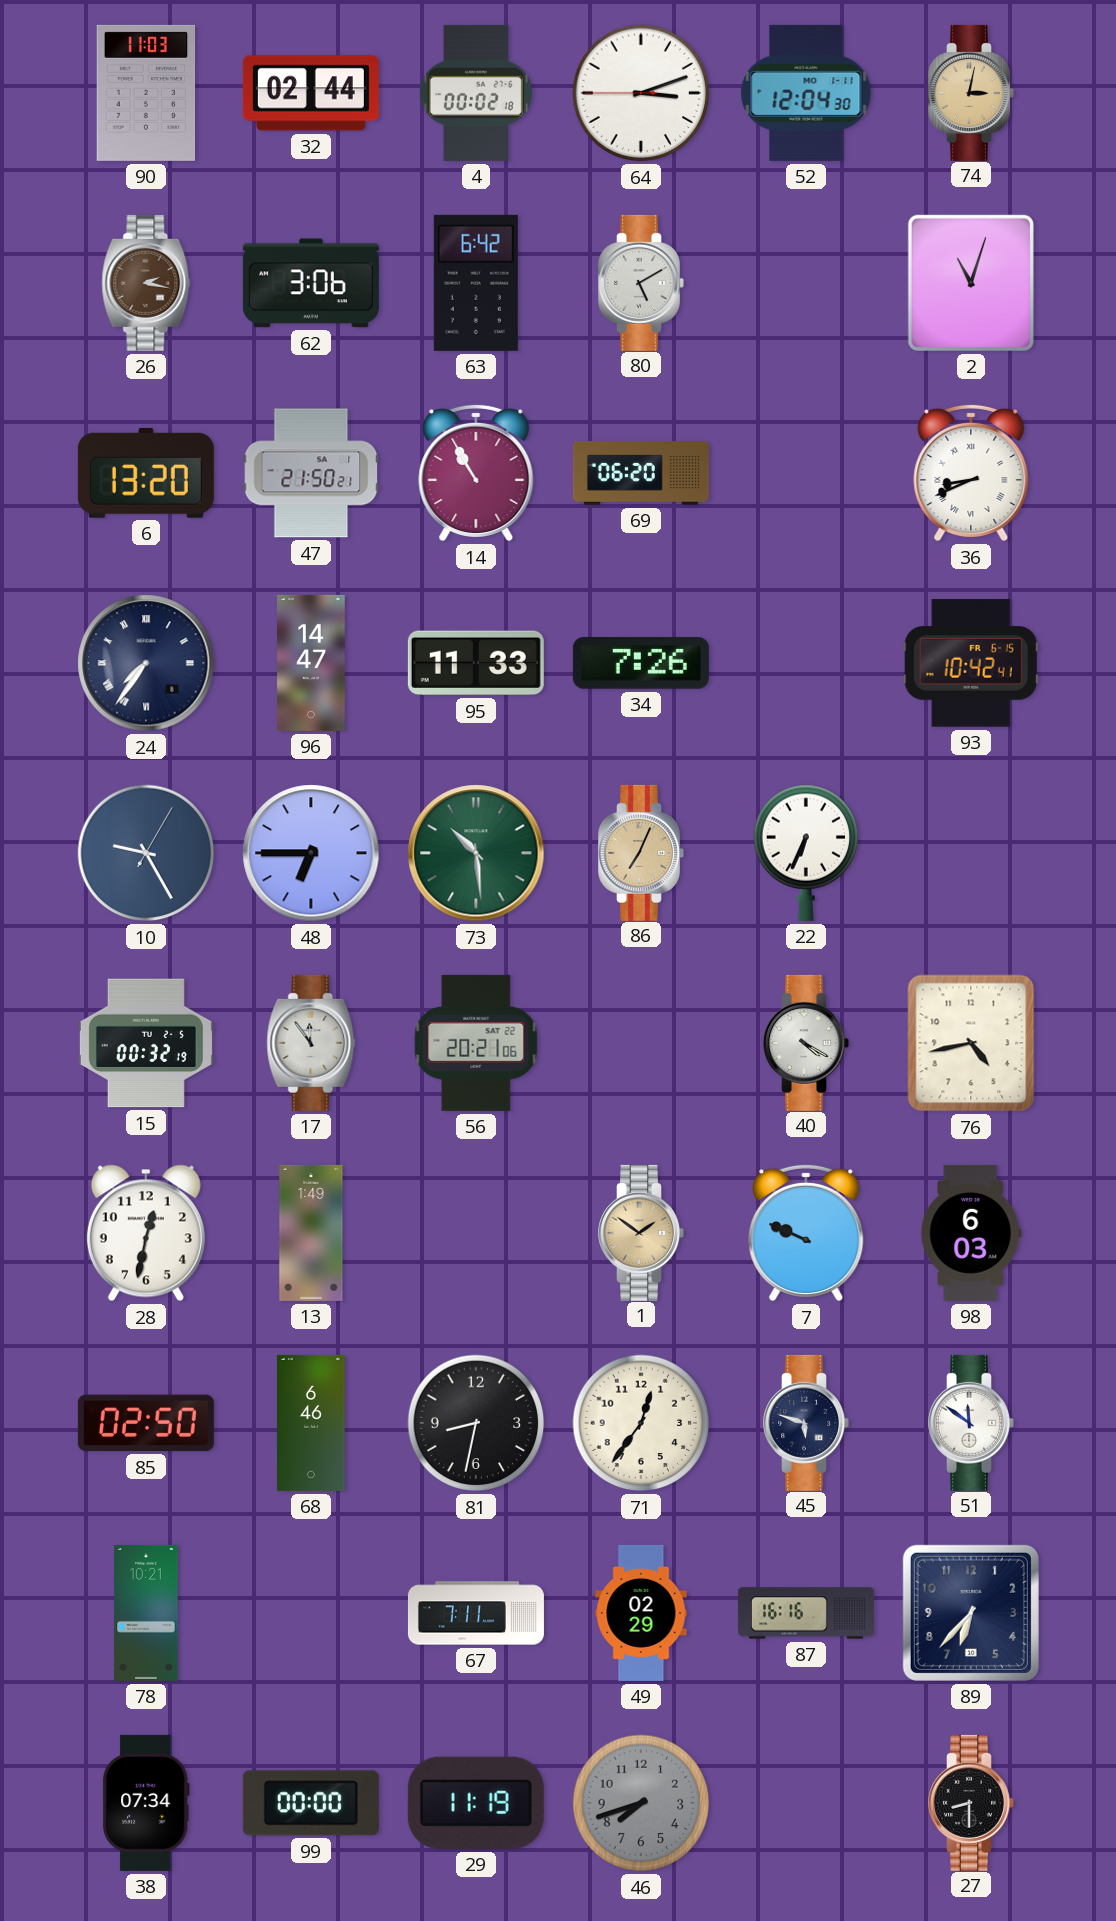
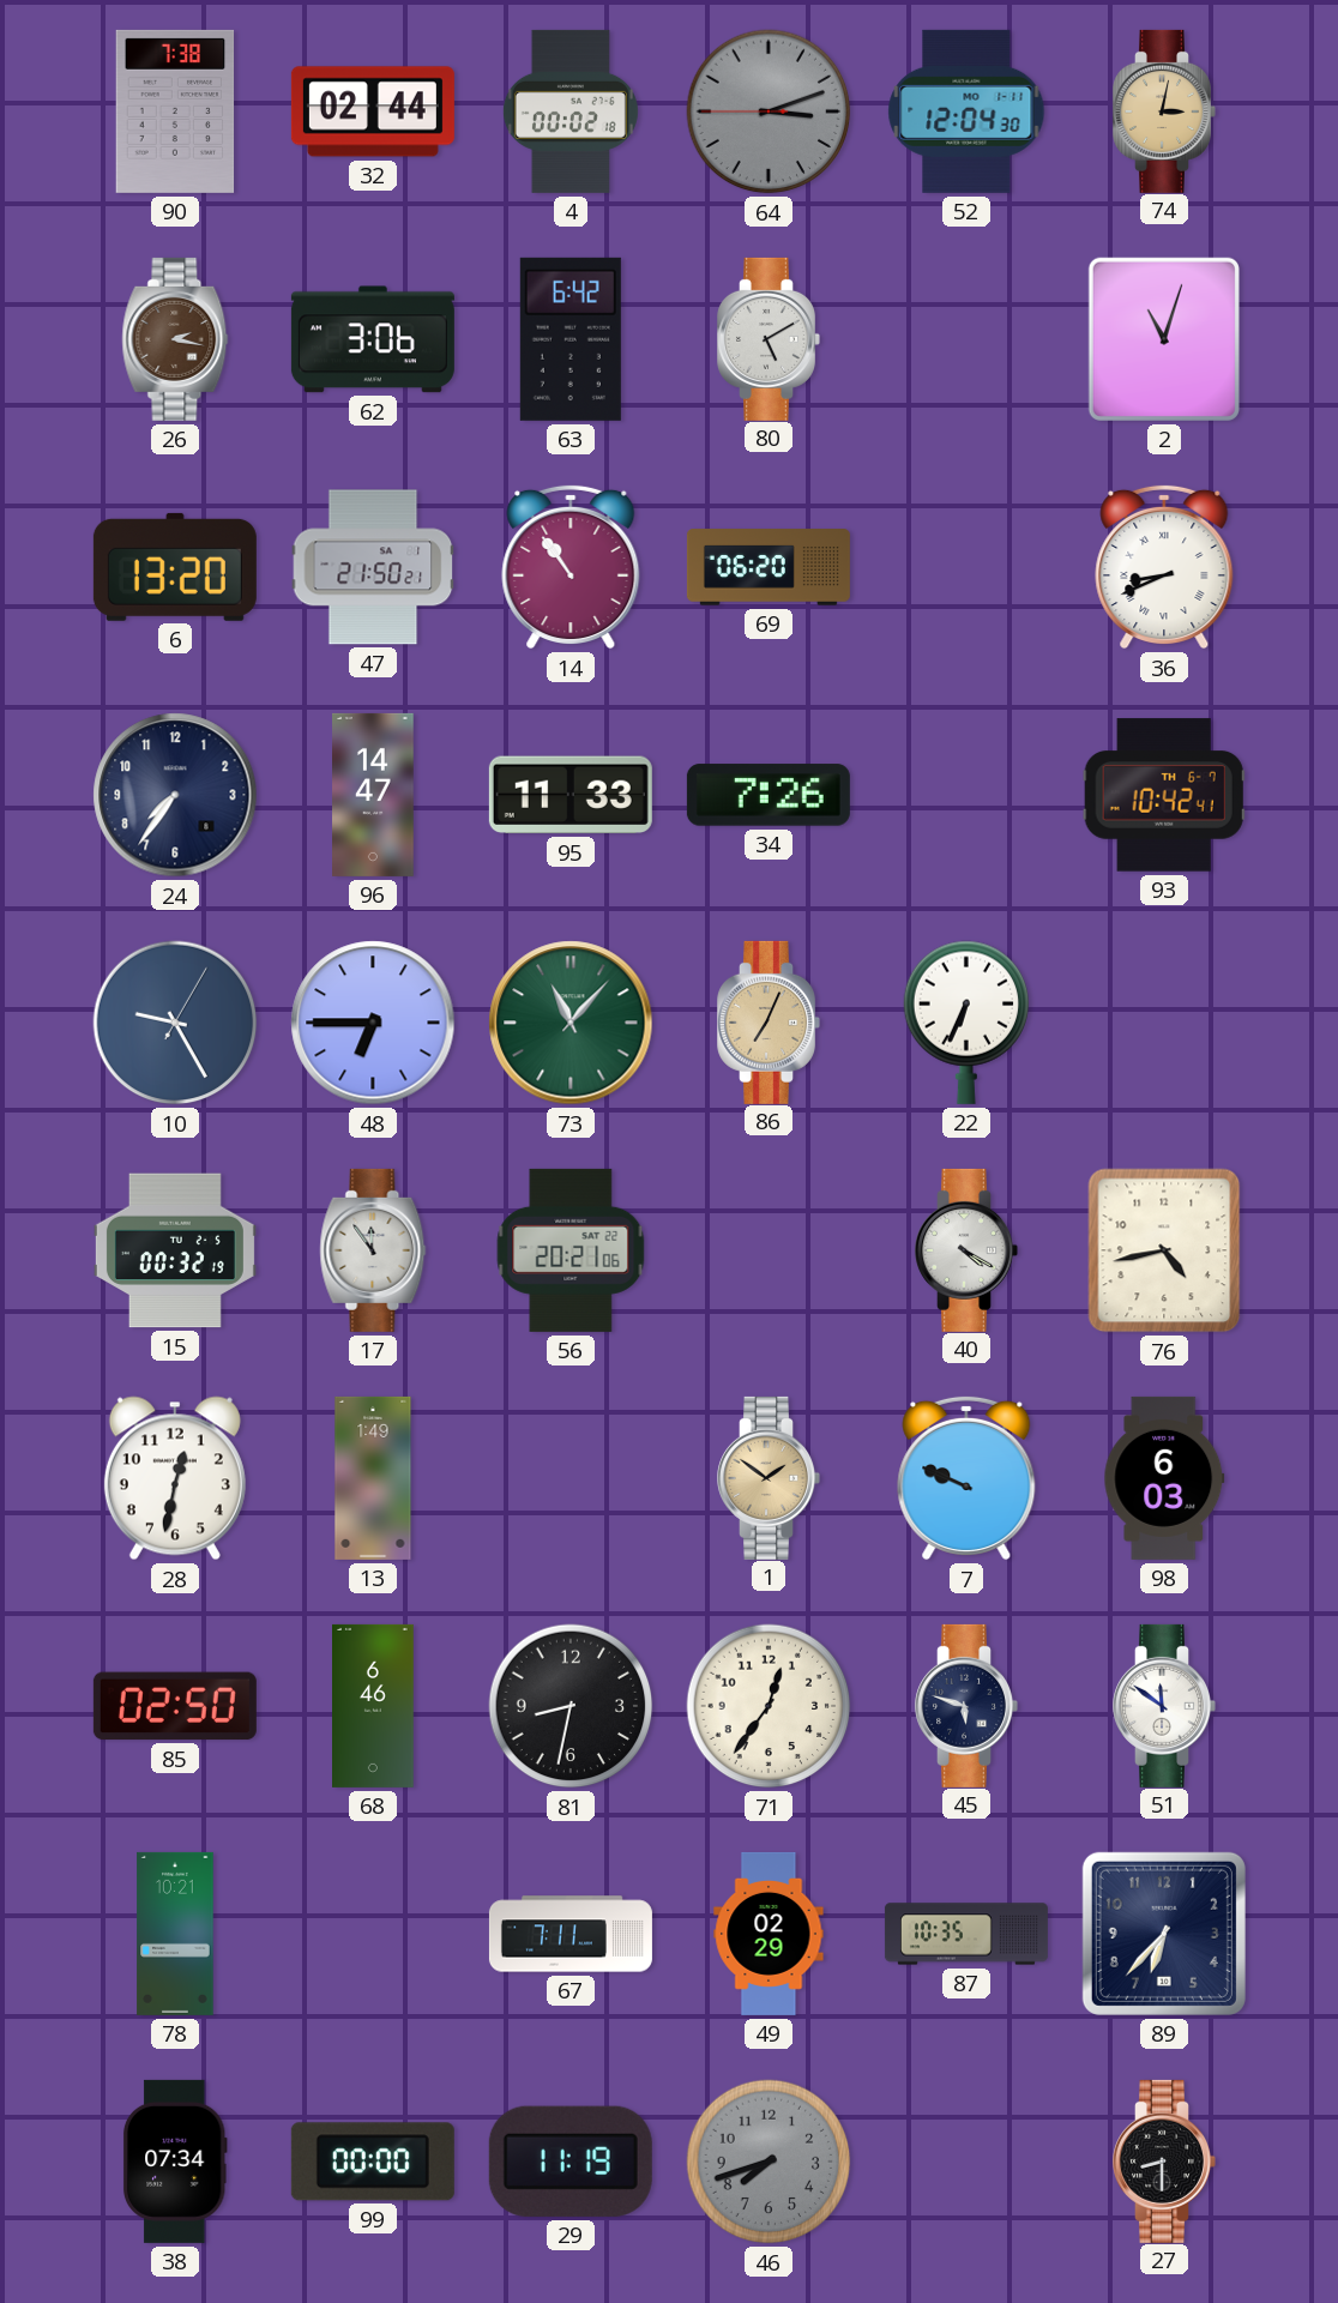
90: 11:03 -> 7:38 (175, 111)
64 dial: white -> grey (769, 111)
14: 10:55 -> 10:54 (571, 567)
24 numerals: Roman -> Arabic (175, 795)
93 date: FR 6-15 -> TH 6-7 (1164, 795)
73: 10:29 -> 11:07 (571, 1023)
87: 16:16 -> 10:35 (966, 1934)
